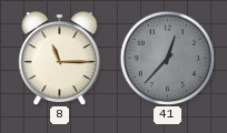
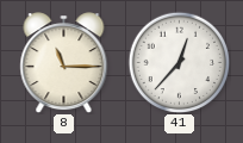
41 dial: grey -> white (179, 62)
